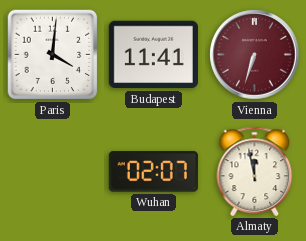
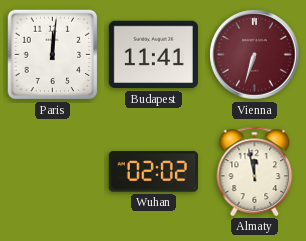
Paris: 4:01 -> 12:01 (53, 55)
Wuhan: 02:07 -> 02:02 (153, 172)
